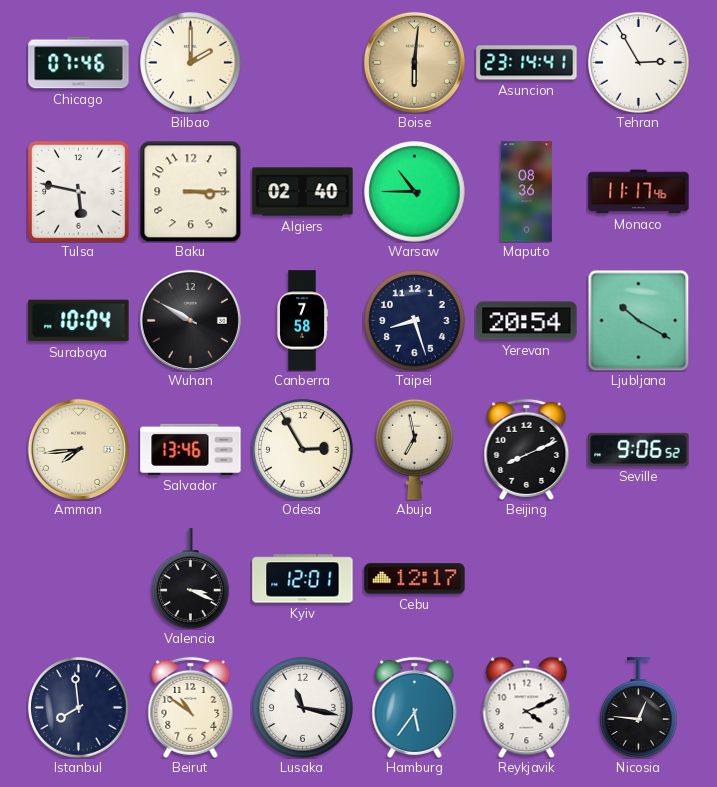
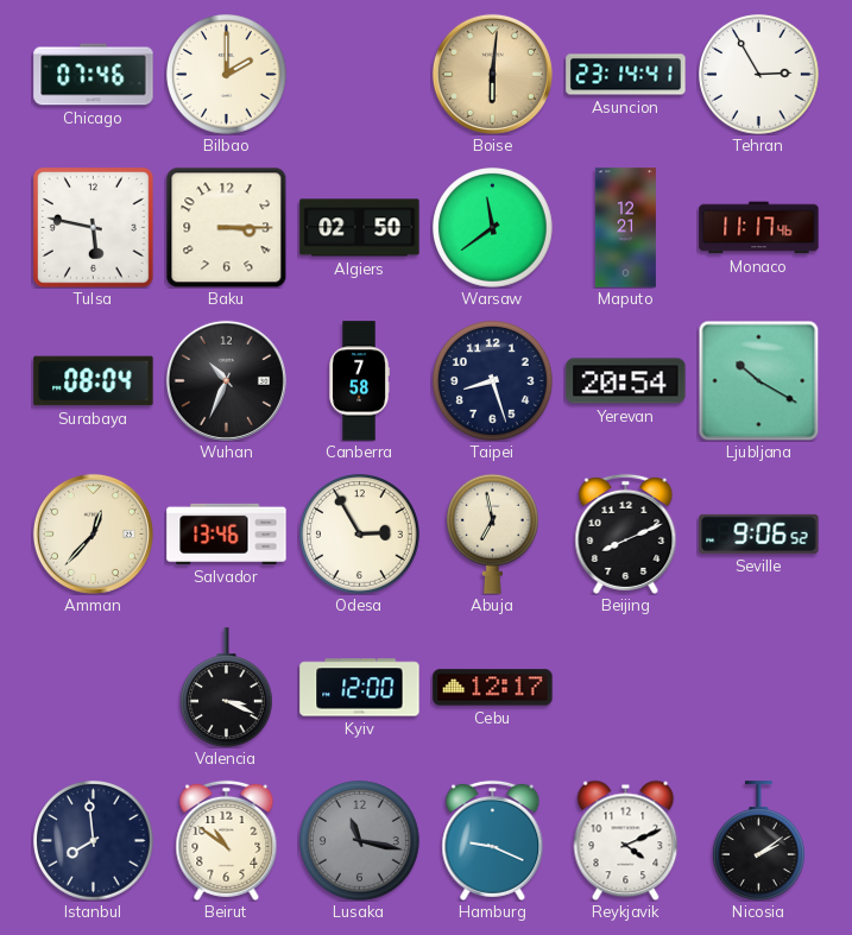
Algiers: 02:40 -> 02:50 (360, 228)
Warsaw: 10:45 -> 11:39 (493, 228)
Maputo: 08:36 -> 12:21 (625, 228)
Surabaya: 10:04 -> 08:04 (94, 381)
Wuhan: 9:50 -> 10:34 (226, 380)
Amman: 7:44 -> 12:37 (93, 533)
Kyiv: 12:01 -> 12:00 (360, 688)
Lusaka dial: white -> grey (360, 841)
Hamburg: 5:36 -> 9:19 (493, 840)
Nicosia: 12:46 -> 2:09 (759, 841)
